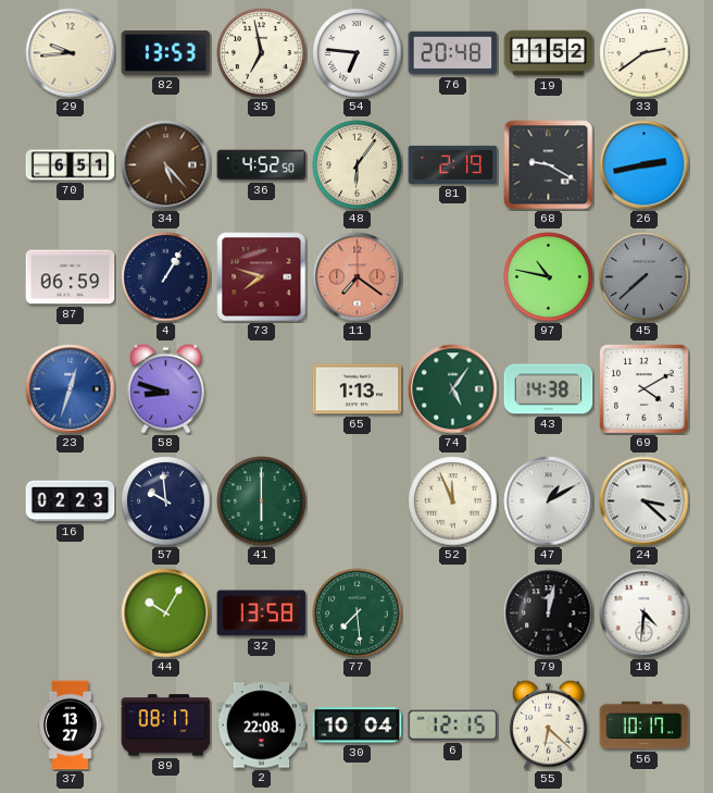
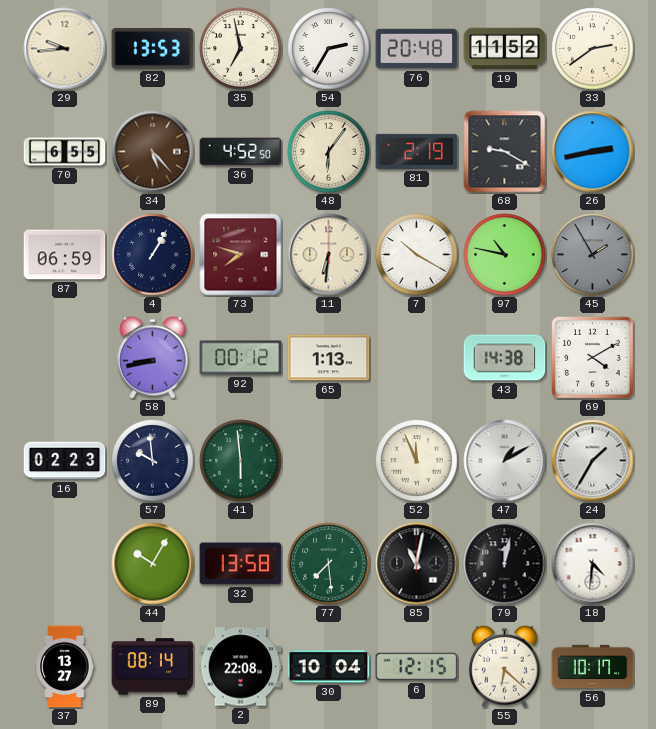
54: 6:46 -> 2:35 (329, 49)
70: 6:51 -> 6:55 (65, 152)
11: 7:21 -> 6:31 (329, 255)
11 dial: salmon -> cream (329, 255)
7: none -> 10:20 (417, 255)
45: 7:38 -> 1:55 (593, 255)
23: 12:33 -> none (71, 389)
58: 8:48 -> 8:43 (153, 357)
92: none -> 00:12 (241, 358)
74: 5:06 -> none (453, 389)
41: 6:00 -> 5:59 (241, 461)
24: 3:22 -> 1:35 (593, 461)
85: none -> 11:02 (417, 564)
89: 08:17 -> 08:14 (153, 667)
